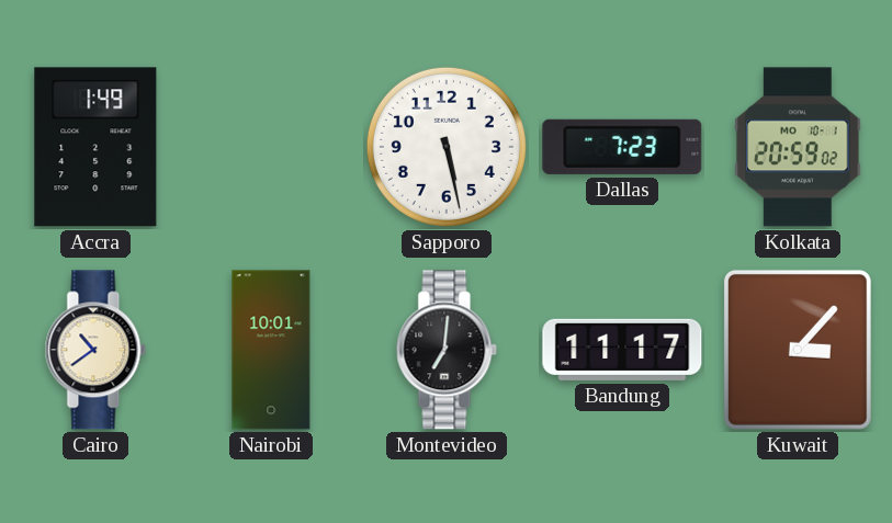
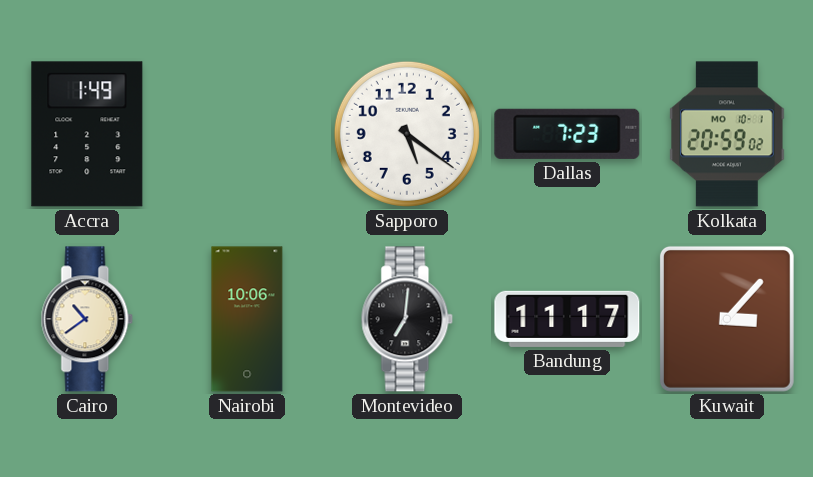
Sapporo: 5:28 -> 5:21 (407, 134)
Nairobi: 10:01 -> 10:06 (247, 319)
